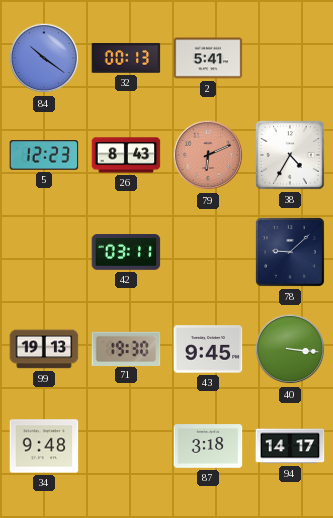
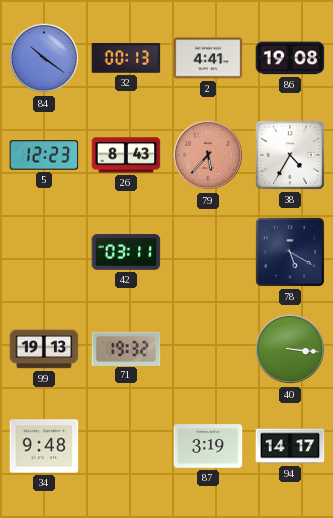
2: 5:41 -> 4:41 (208, 58)
86: none -> 19:08 (290, 58)
79: 6:11 -> 5:37 (208, 155)
78: 9:08 -> 5:20 (290, 252)
71: 19:30 -> 19:32 (126, 348)
43: 9:45 -> none (208, 349)
87: 3:18 -> 3:19 (208, 446)
